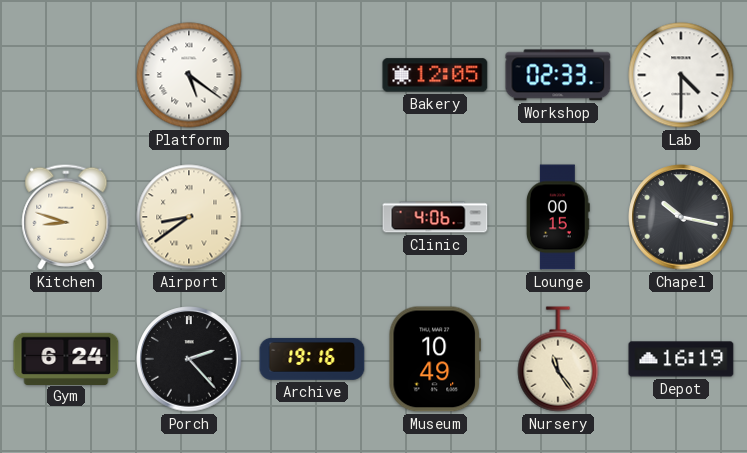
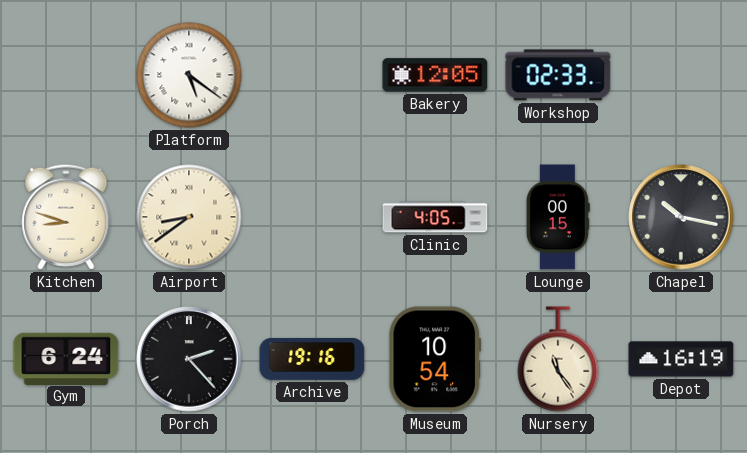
Lab: 4:30 -> none (681, 75)
Clinic: 4:06 -> 4:05 (435, 217)
Museum: 10:49 -> 10:54 (434, 359)
